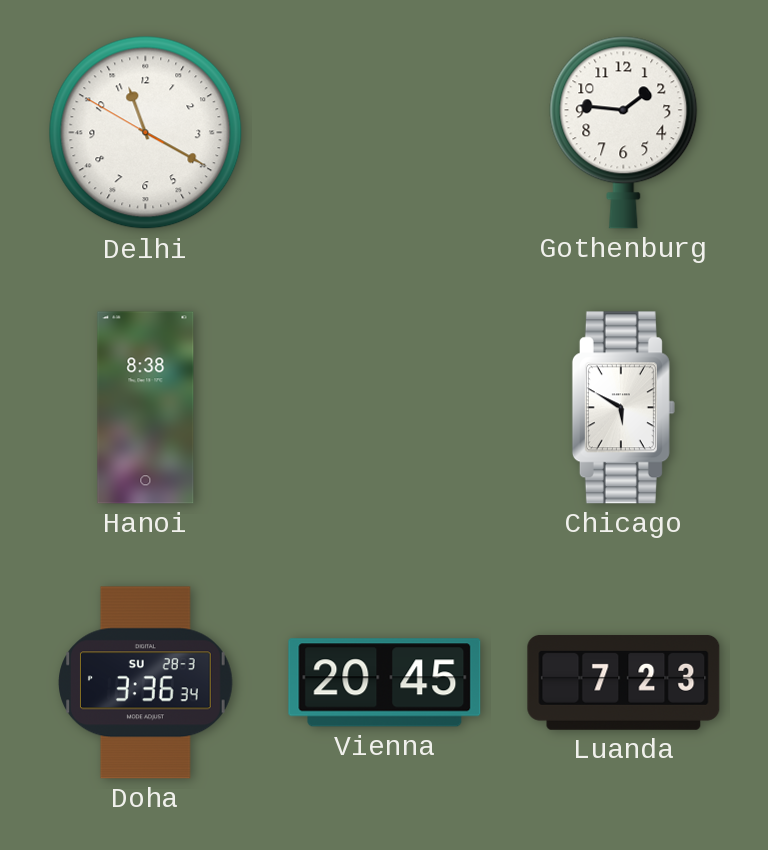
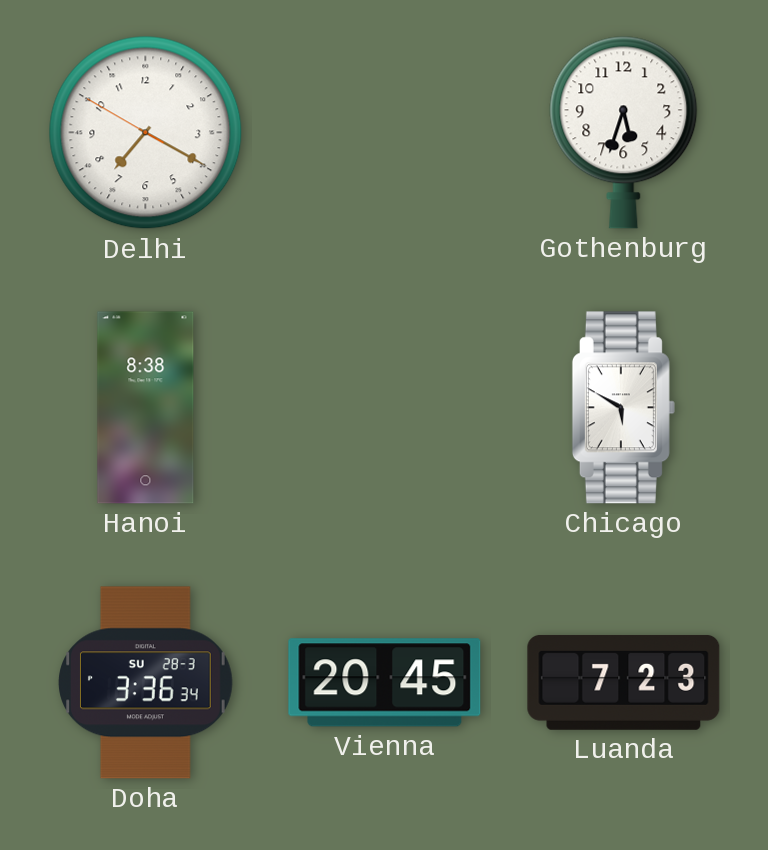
Delhi: 11:19 -> 7:19 (146, 133)
Gothenburg: 1:46 -> 5:33 (624, 132)
